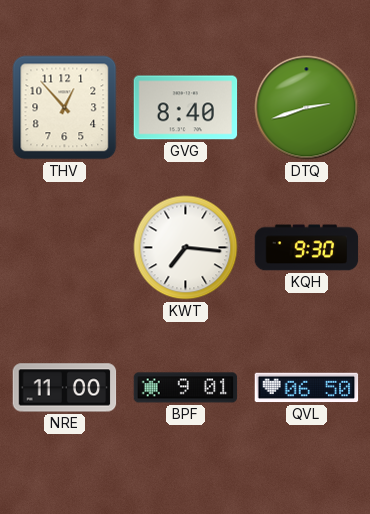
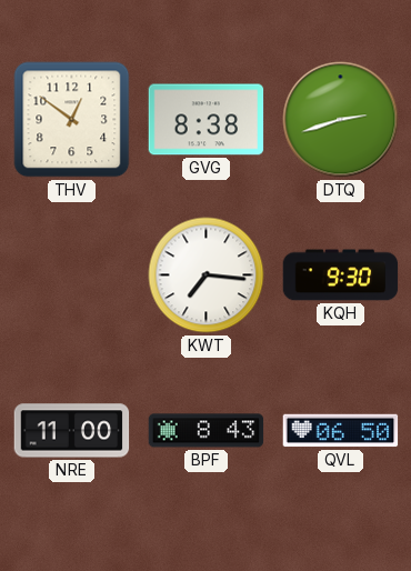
THV: 12:53 -> 12:51 (72, 120)
GVG: 8:40 -> 8:38 (207, 120)
BPF: 9:01 -> 8:43 (207, 431)
